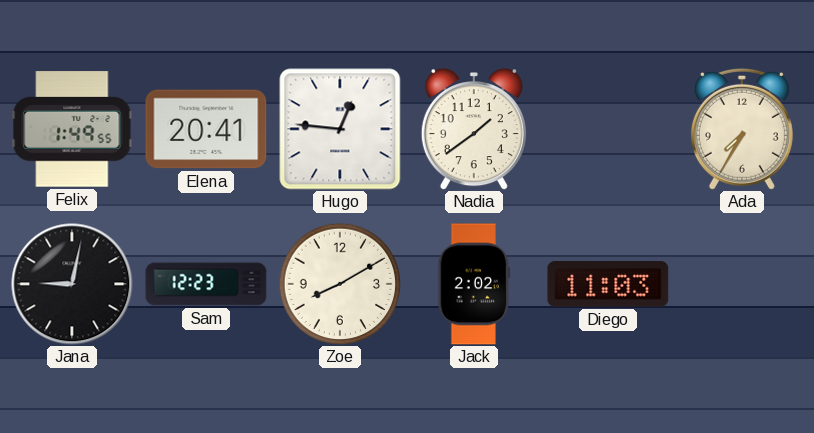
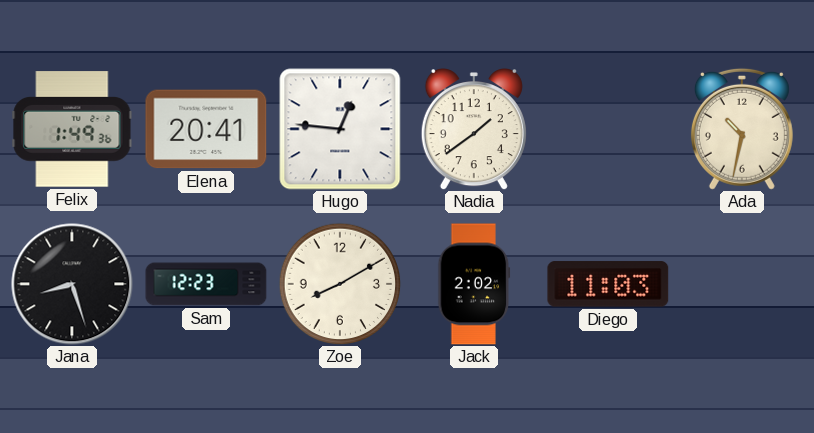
Felix: 1:49:55 -> 1:49:36 (72, 129)
Ada: 7:35 -> 10:32 (742, 129)
Jana: 9:02 -> 8:27 (72, 284)
